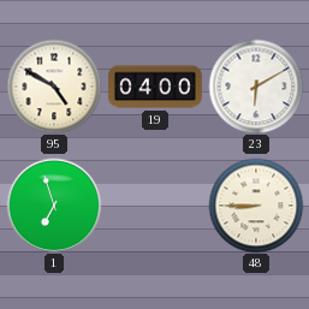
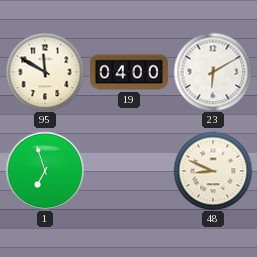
95: 4:50 -> 11:50 (45, 72)
48: 8:45 -> 8:49 (213, 171)
